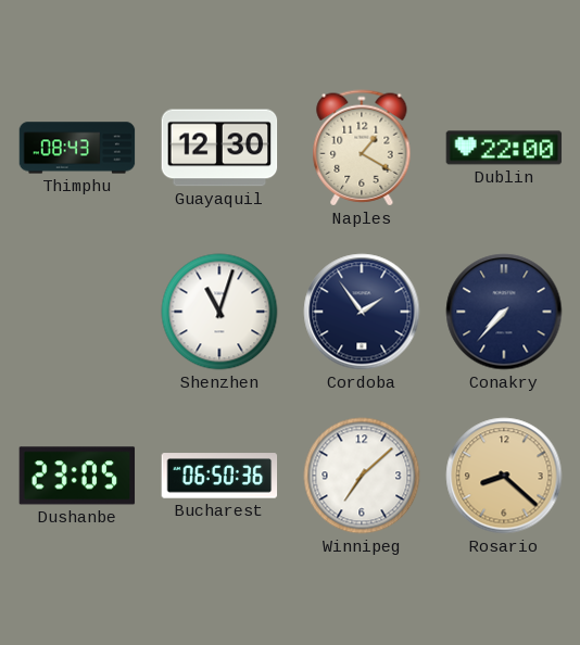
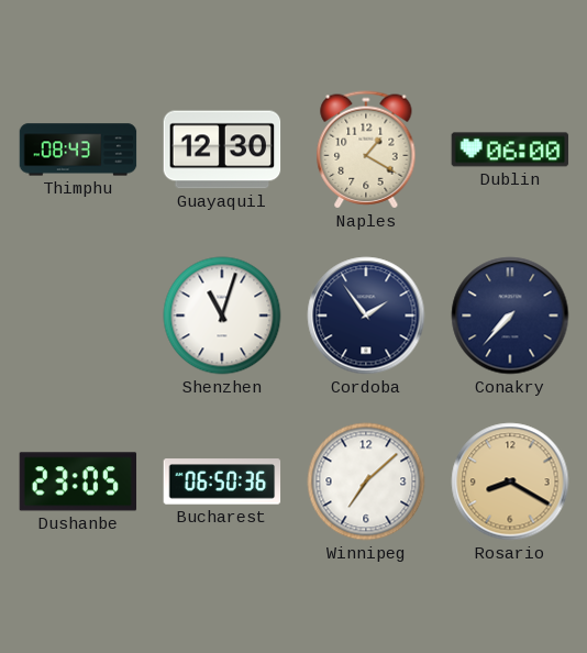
Dublin: 22:00 -> 06:00 (510, 150)
Rosario: 8:22 -> 8:20 (510, 482)
